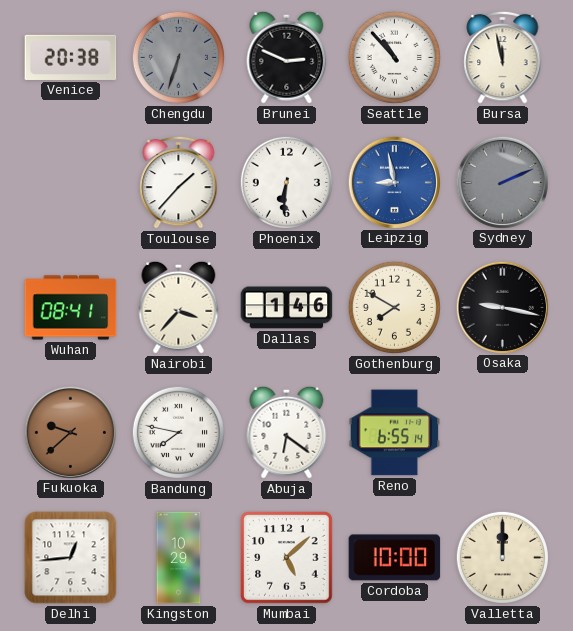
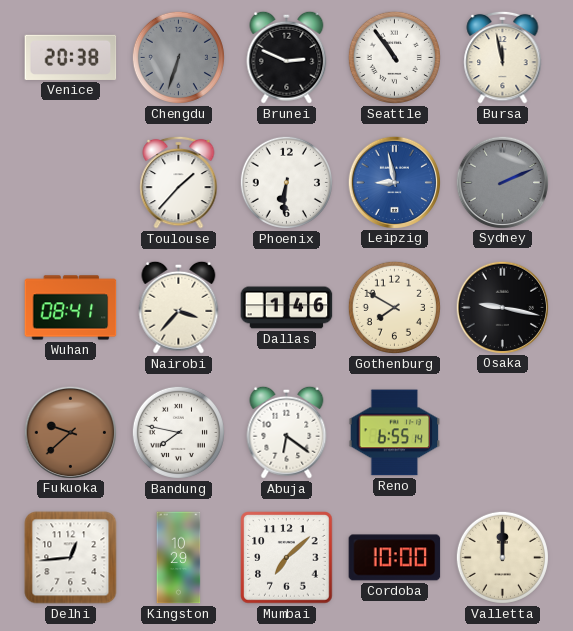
Seattle: 10:53 -> 10:54 (394, 57)
Mumbai: 5:08 -> 7:08 (287, 558)
